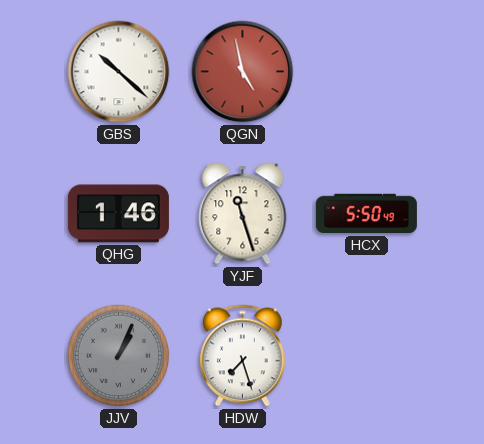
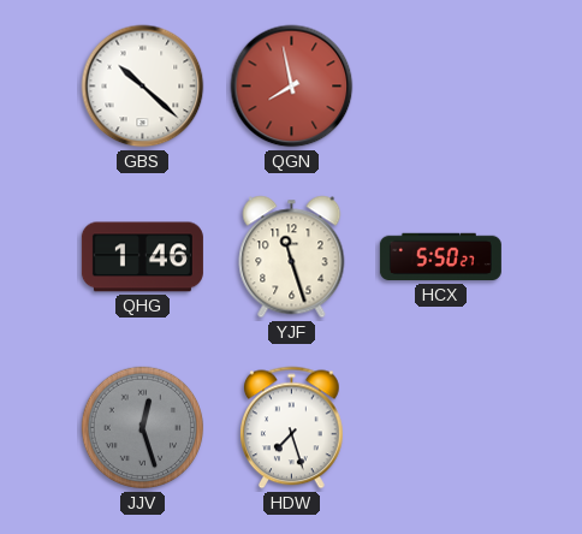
QGN: 4:58 -> 7:58 (292, 87)
HCX: 5:50:49 -> 5:50:27 (440, 257)
JJV: 1:04 -> 12:27 (143, 428)
